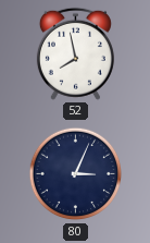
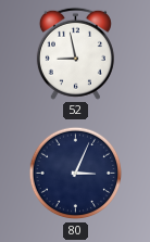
52: 7:58 -> 8:58 (75, 53)
